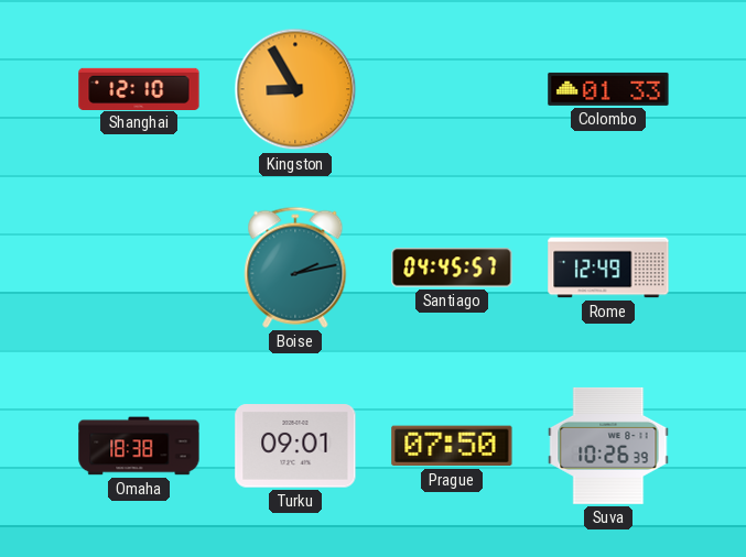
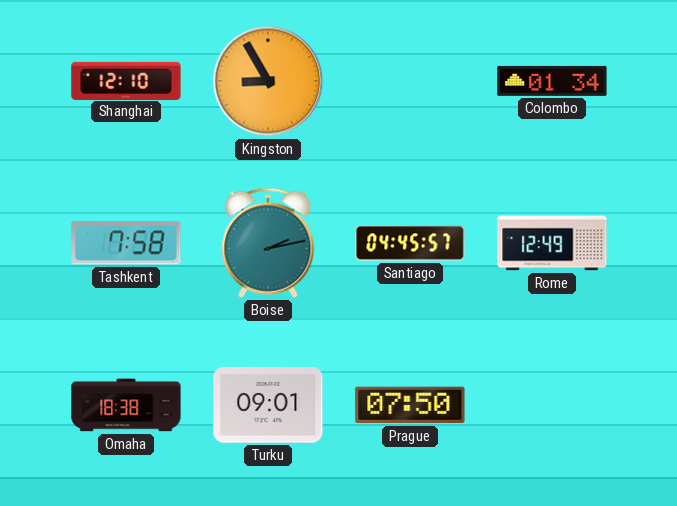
Colombo: 01:33 -> 01:34 (552, 81)
Tashkent: none -> 7:58 (126, 243)
Suva: 10:26 -> none (608, 446)
